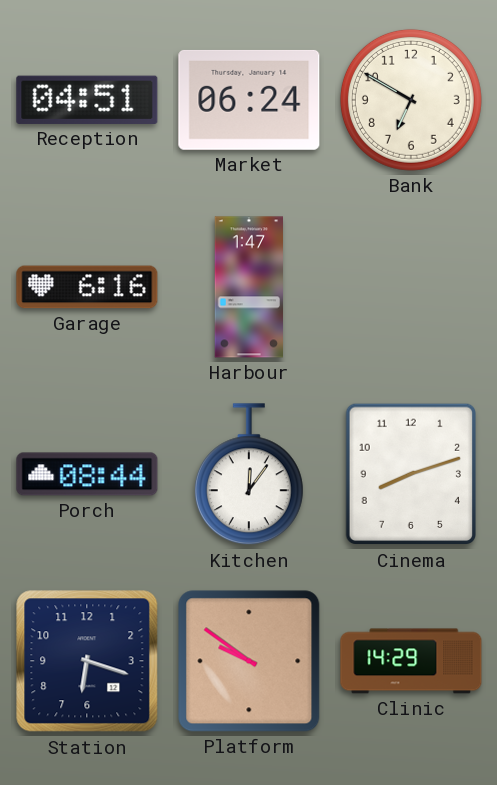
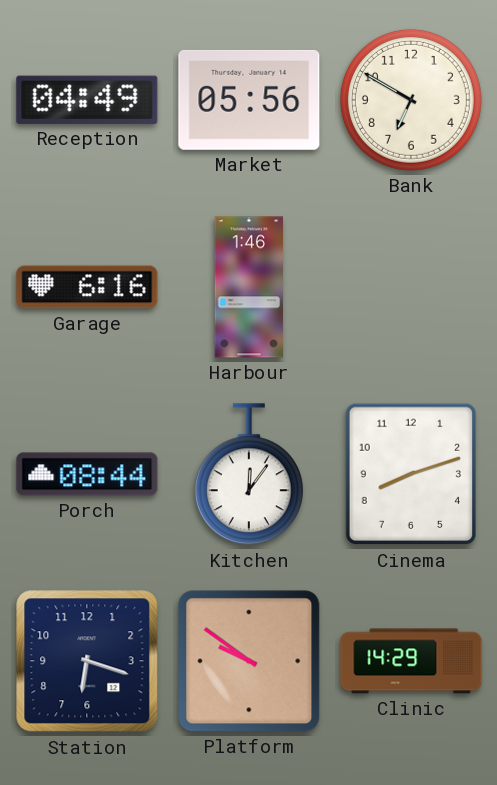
Reception: 04:51 -> 04:49 (87, 100)
Market: 06:24 -> 05:56 (249, 100)
Harbour: 1:47 -> 1:46 (249, 287)
